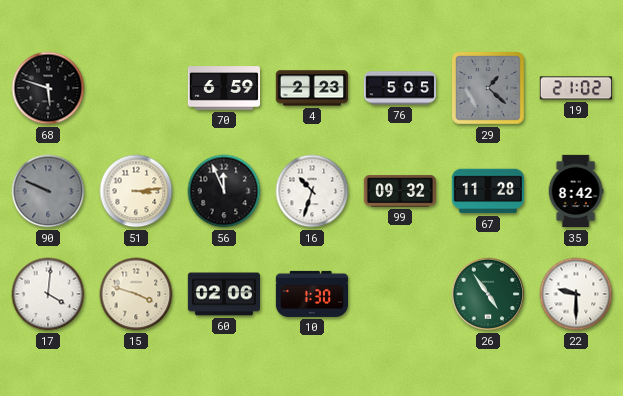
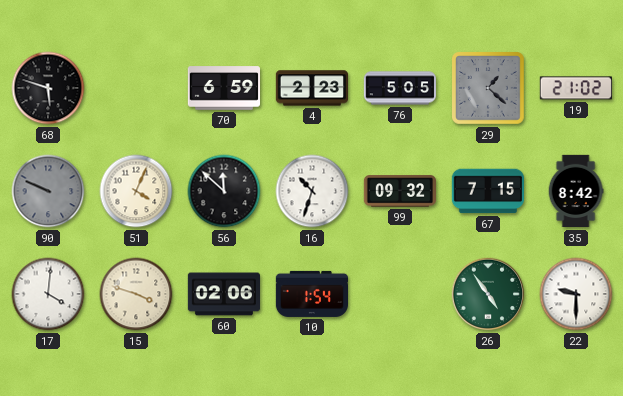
51: 3:14 -> 4:04 (136, 191)
56: 11:56 -> 11:52 (224, 191)
67: 11:28 -> 7:15 (487, 191)
10: 1:30 -> 1:54 (311, 294)
